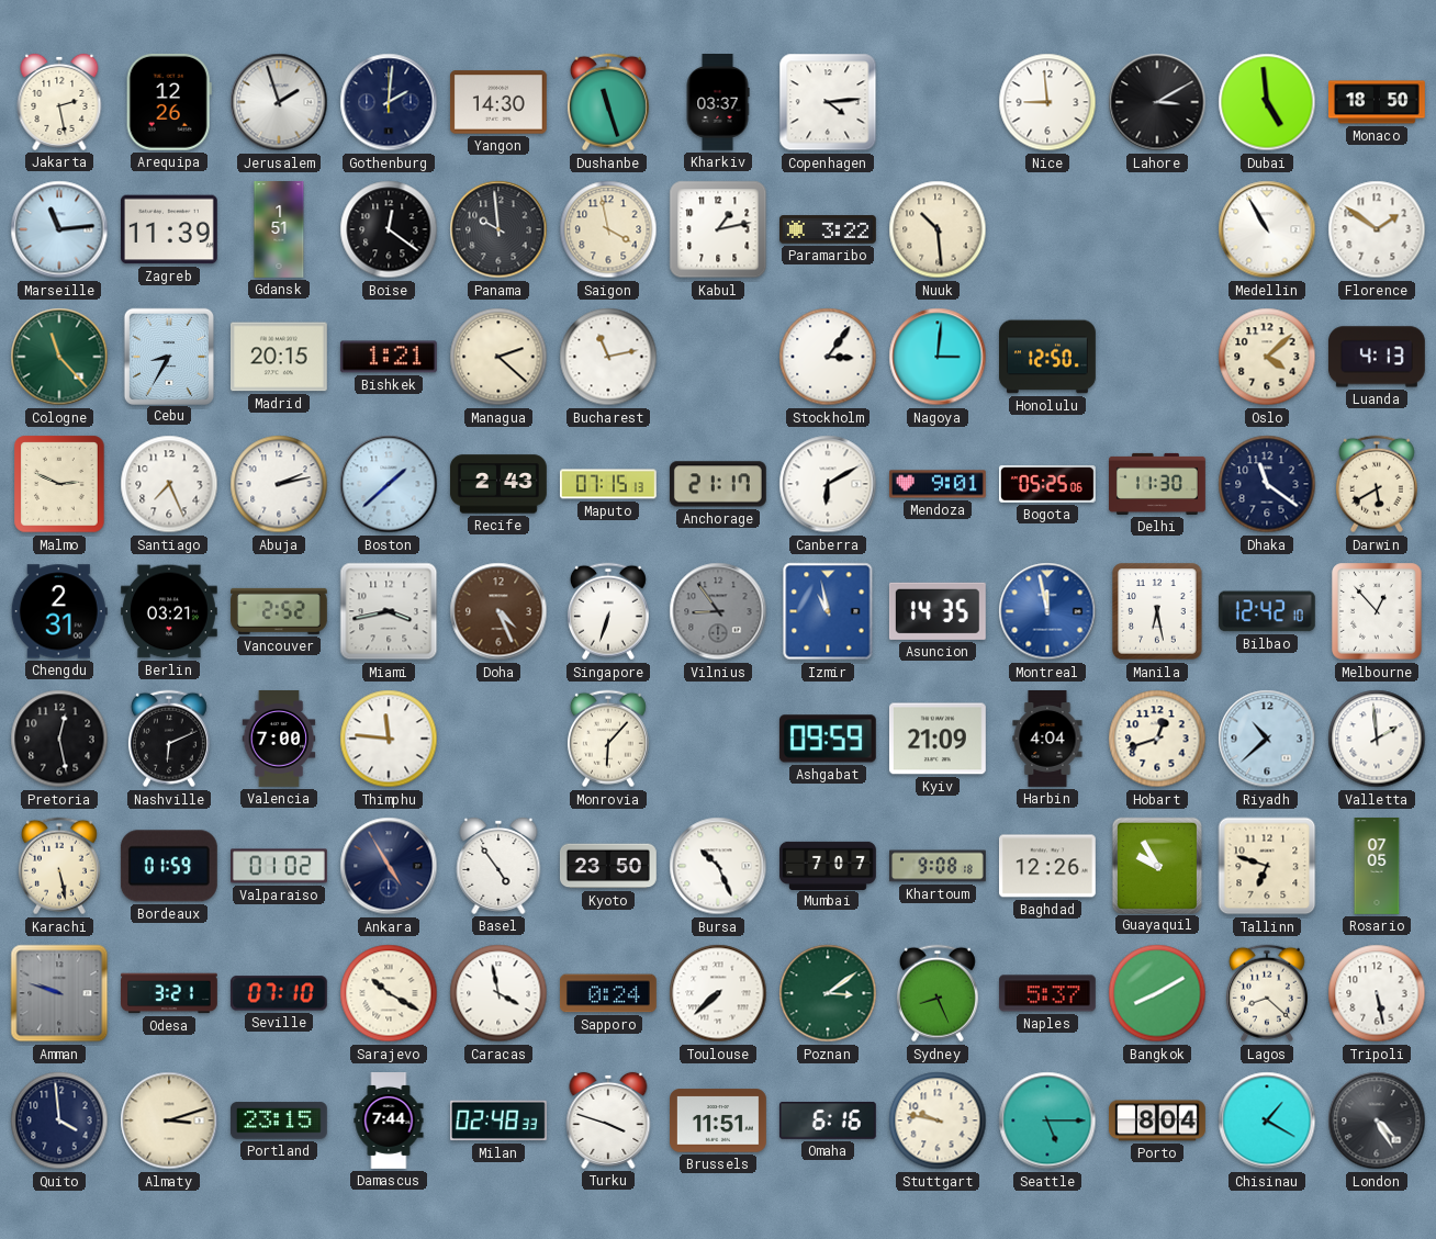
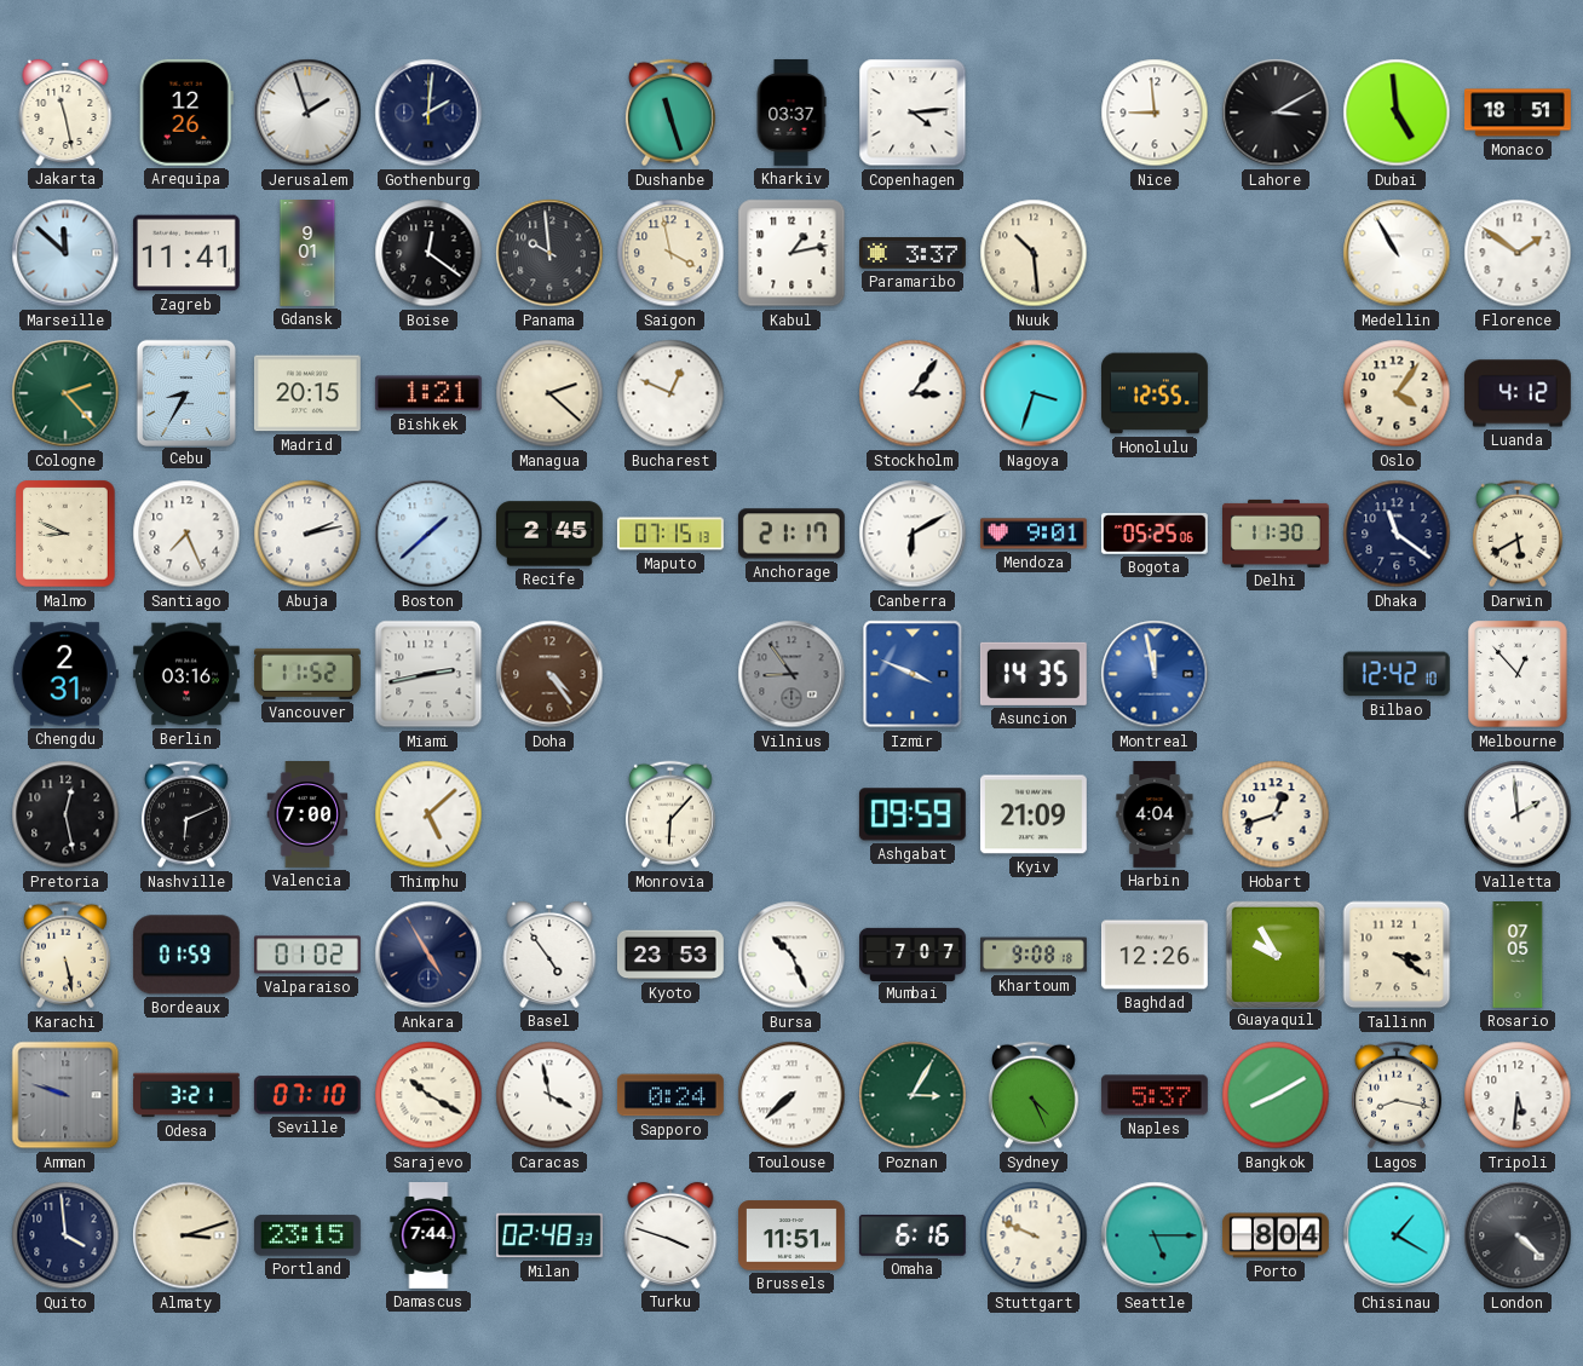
Jakarta: 2:28 -> 11:28 (65, 113)
Yangon: 14:30 -> none (498, 102)
Monaco: 18:50 -> 18:51 (1519, 113)
Marseille: 11:14 -> 11:52 (65, 253)
Zagreb: 11:39 -> 11:41 (186, 253)
Gdansk: 1:51 -> 9:01 (307, 254)
Paramaribo: 3:22 -> 3:37 (914, 253)
Cologne: 11:23 -> 2:23 (65, 393)
Bucharest: 11:13 -> 12:49 (670, 393)
Nagoya: 3:01 -> 3:33 (1034, 393)
Honolulu: 12:50 -> 12:55 (1156, 393)
Oslo: 4:08 -> 4:06 (1397, 393)
Luanda: 4:13 -> 4:12 (1518, 393)
Malmo: 2:49 -> 8:49 (65, 534)
Recife: 2:43 -> 2:45 (549, 534)
Berlin: 03:21 -> 03:16 (186, 674)
Vancouver: 2:52 -> 11:52 (307, 674)
Miami: 3:43 -> 2:43 (428, 674)
Doha: 4:26 -> 4:24 (549, 674)
Singapore: 6:33 -> none (608, 611)
Izmir: 10:58 -> 3:49 (913, 674)
Manila: 6:28 -> none (1157, 611)
Thimphu: 11:46 -> 5:08 (428, 814)
Riyadh: 10:38 -> none (1267, 739)
Kyoto: 23:50 -> 23:53 (670, 955)
Tallinn: 6:48 -> 3:21 (1397, 955)
Poznan: 3:09 -> 3:05 (913, 1095)
Sydney: 8:26 -> 4:26 (1034, 1095)
Lagos: 8:22 -> 8:17 (1397, 1095)
Tripoli: 5:28 -> 5:31 (1518, 1095)
Stuttgart: 9:47 -> 9:49 (1034, 1235)
London: 4:25 -> 4:22 (1518, 1235)
